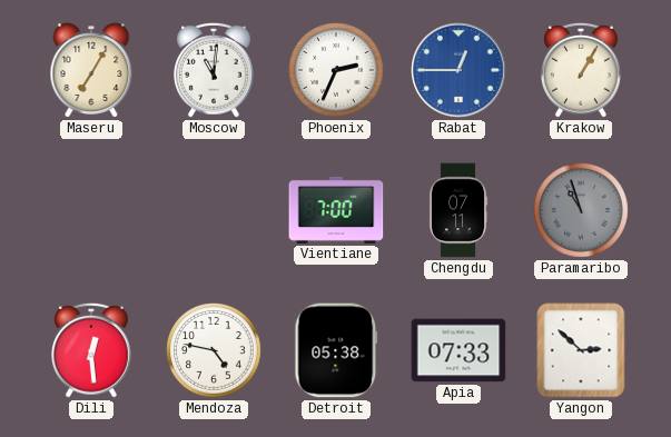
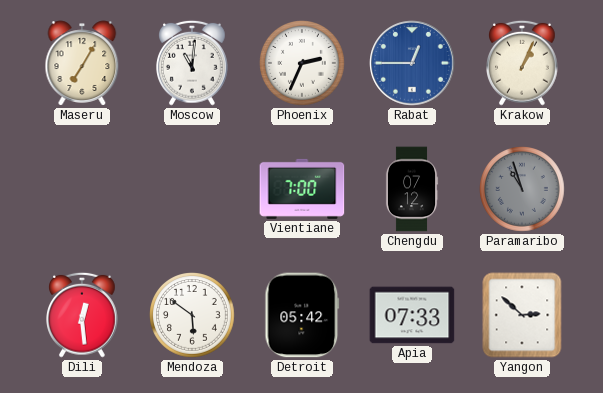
Krakow: 1:05 -> 1:04 (523, 63)
Chengdu: 07:11 -> 07:12 (412, 189)
Mendoza: 4:47 -> 5:51 (193, 316)
Detroit: 05:38 -> 05:42 (302, 315)
